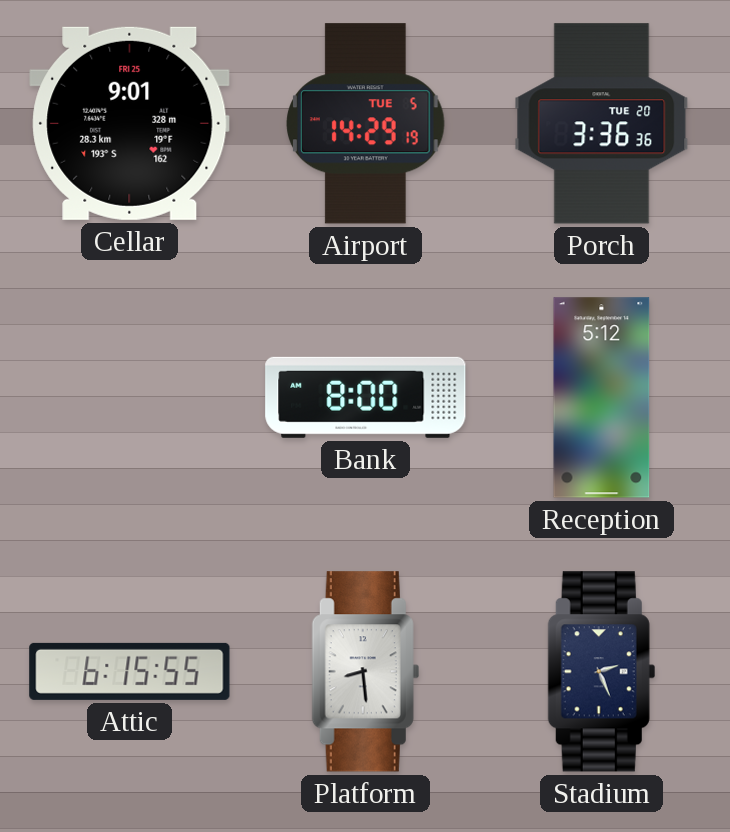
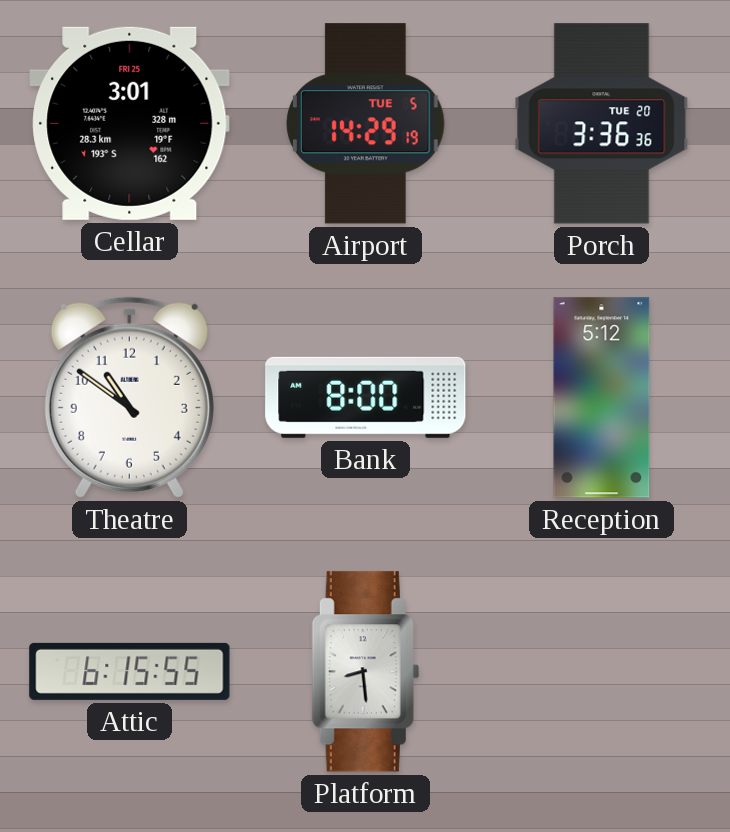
Cellar: 9:01 -> 3:01 (130, 123)
Theatre: none -> 10:51 (129, 397)
Stadium: 2:26 -> none (601, 672)
